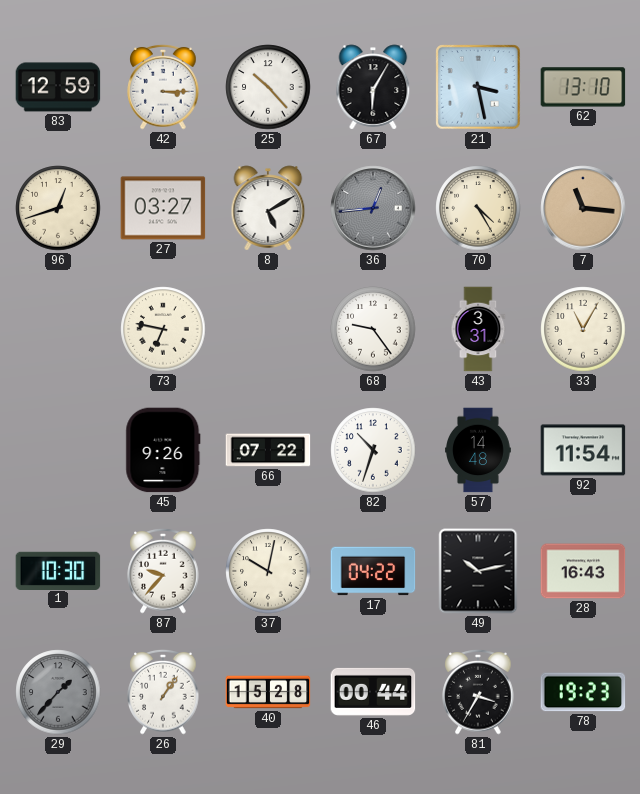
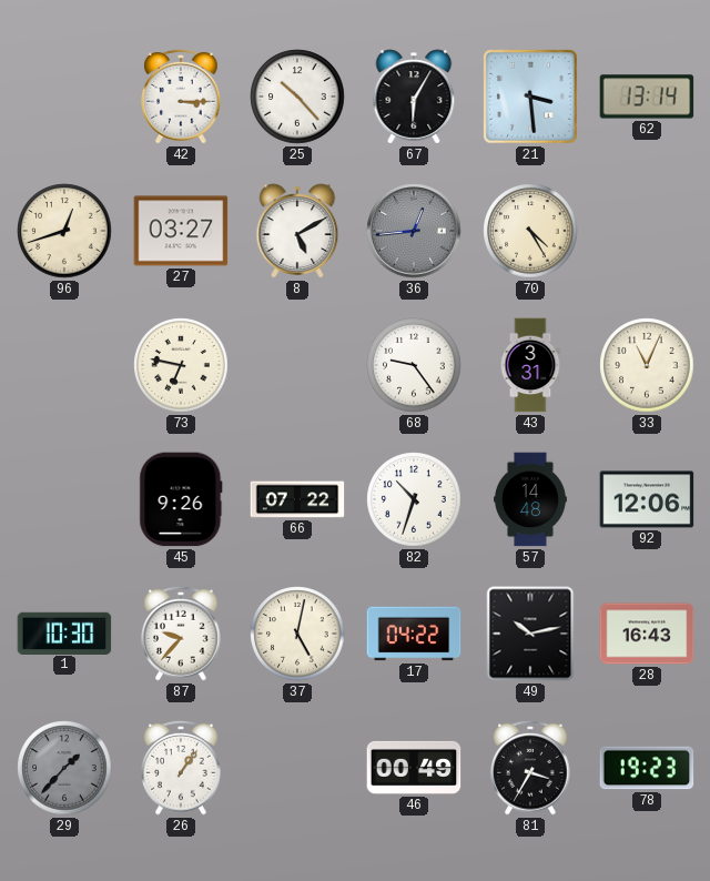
83: 12:59 -> none (58, 87)
21: 3:28 -> 3:29 (530, 97)
62: 13:10 -> 13:14 (647, 97)
7: 11:16 -> none (583, 208)
33: 11:05 -> 11:04 (647, 365)
92: 11:54 -> 12:06 (647, 499)
37: 10:02 -> 5:02 (297, 634)
40: 15:28 -> none (268, 692)
46: 00:44 -> 00:49 (414, 768)
